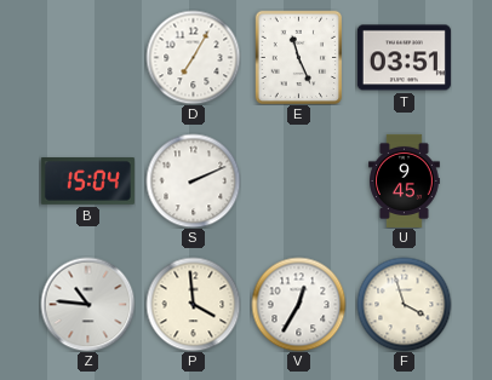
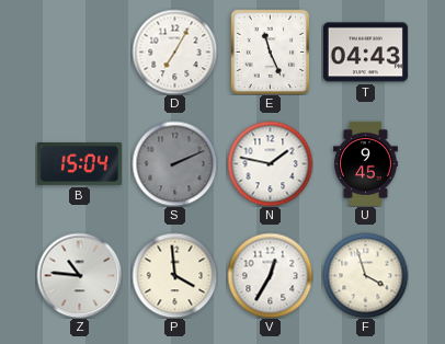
T: 03:51 -> 04:43 (365, 53)
S dial: white -> grey (174, 163)
N: none -> 1:47 (270, 163)
